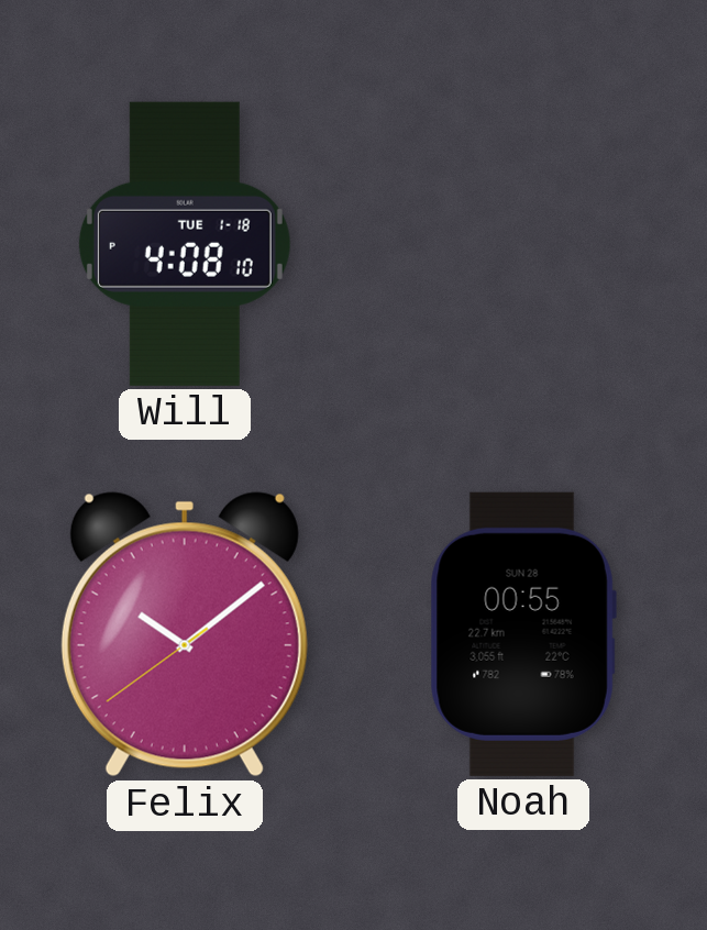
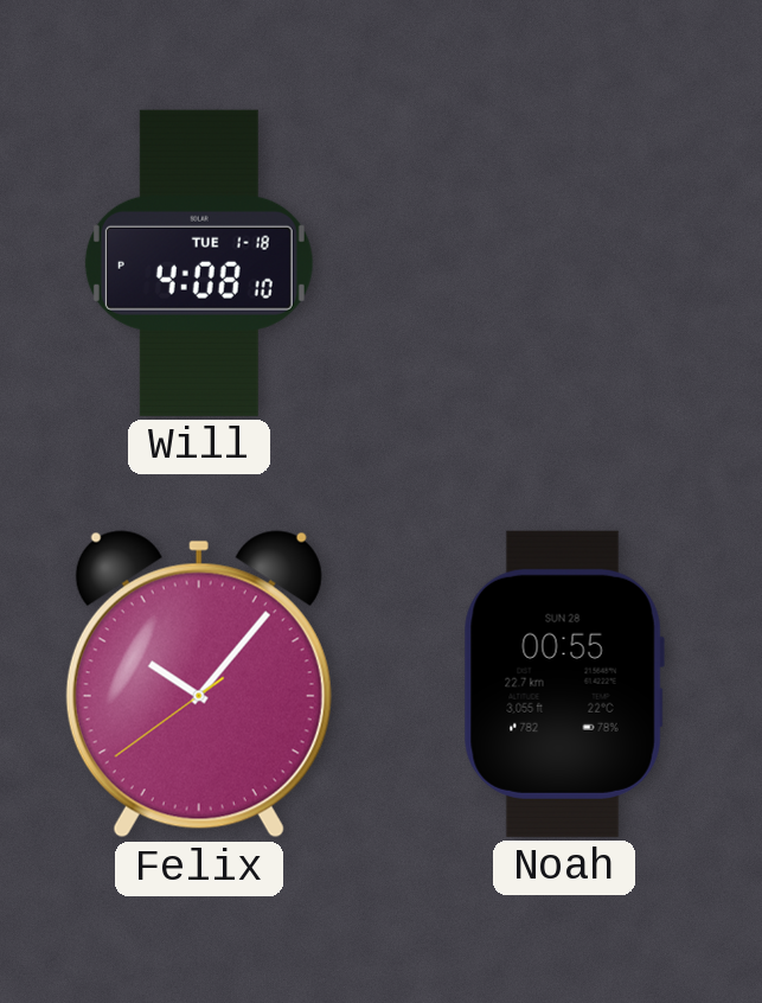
Felix: 10:08 -> 10:06 (199, 684)
